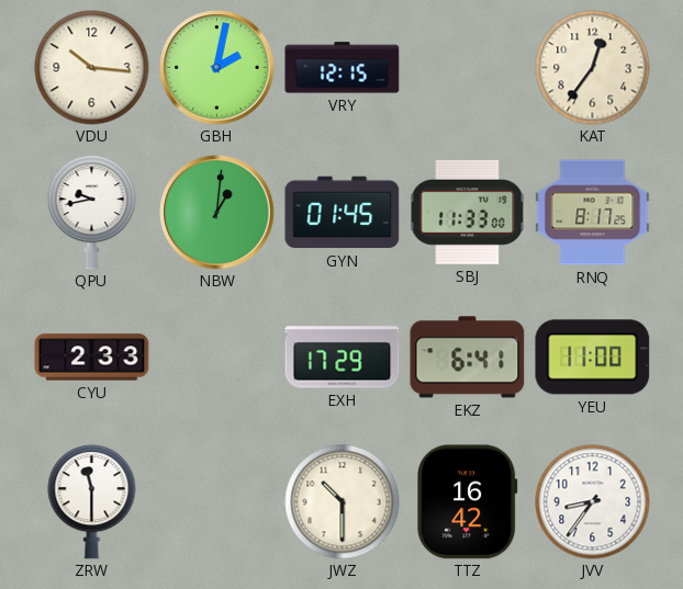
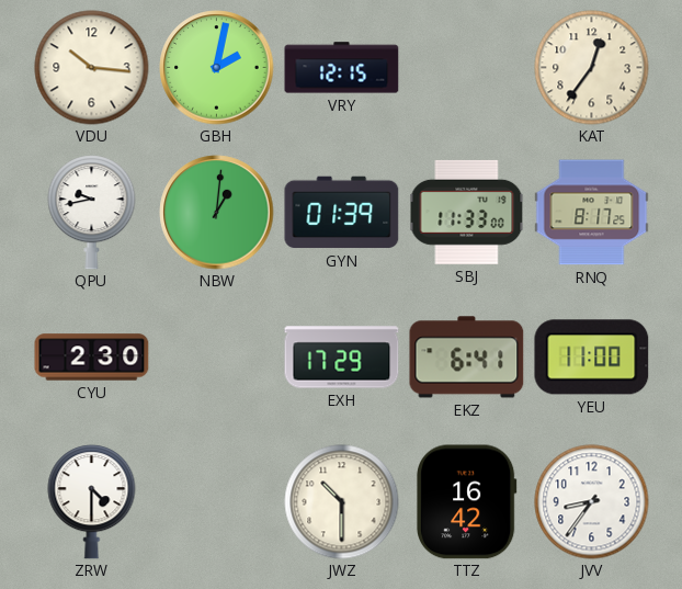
GYN: 01:45 -> 01:39 (342, 213)
CYU: 2:33 -> 2:30 (92, 358)
ZRW: 11:30 -> 4:30 (92, 502)
